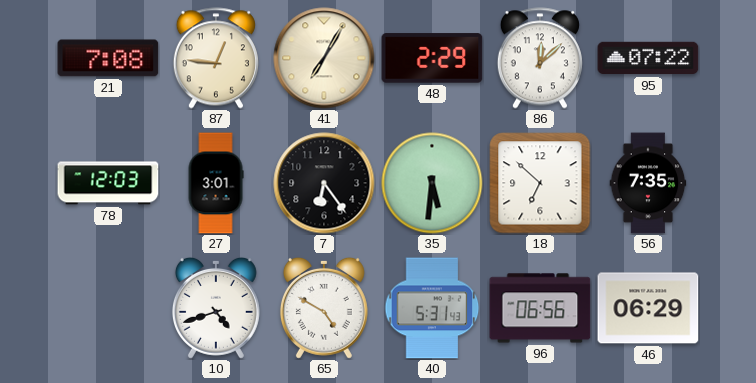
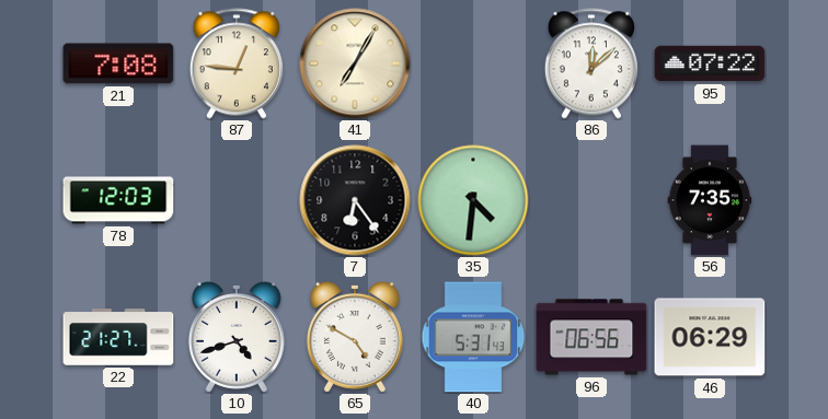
48: 2:29 -> none (432, 58)
27: 3:01 -> none (216, 183)
35: 5:31 -> 4:31 (473, 200)
18: 6:52 -> none (540, 183)
22: none -> 21:27 (118, 337)
